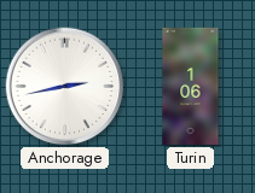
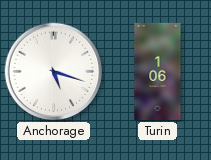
Anchorage: 2:43 -> 5:18 (54, 72)
